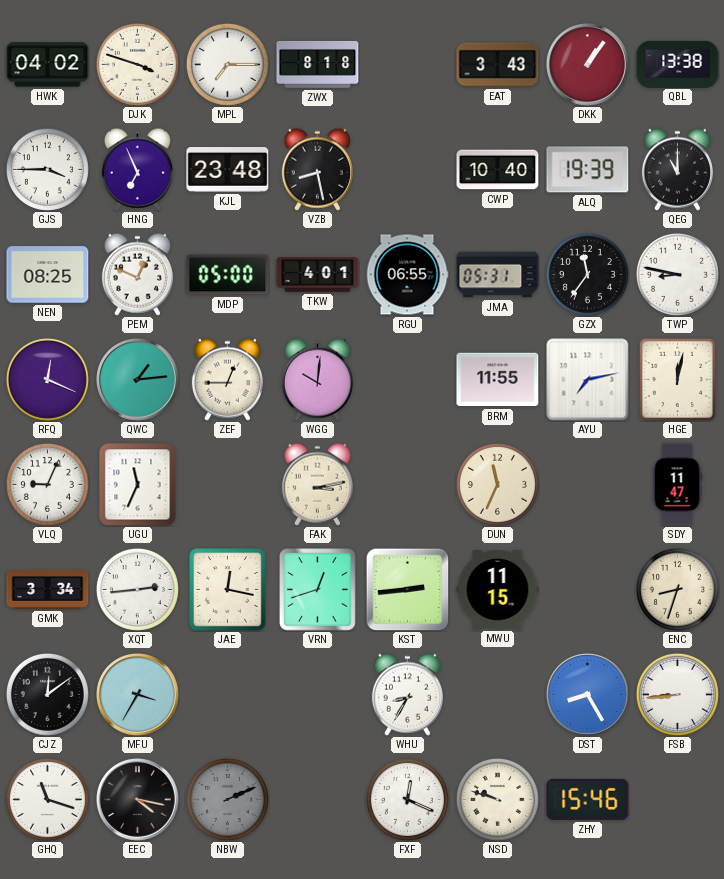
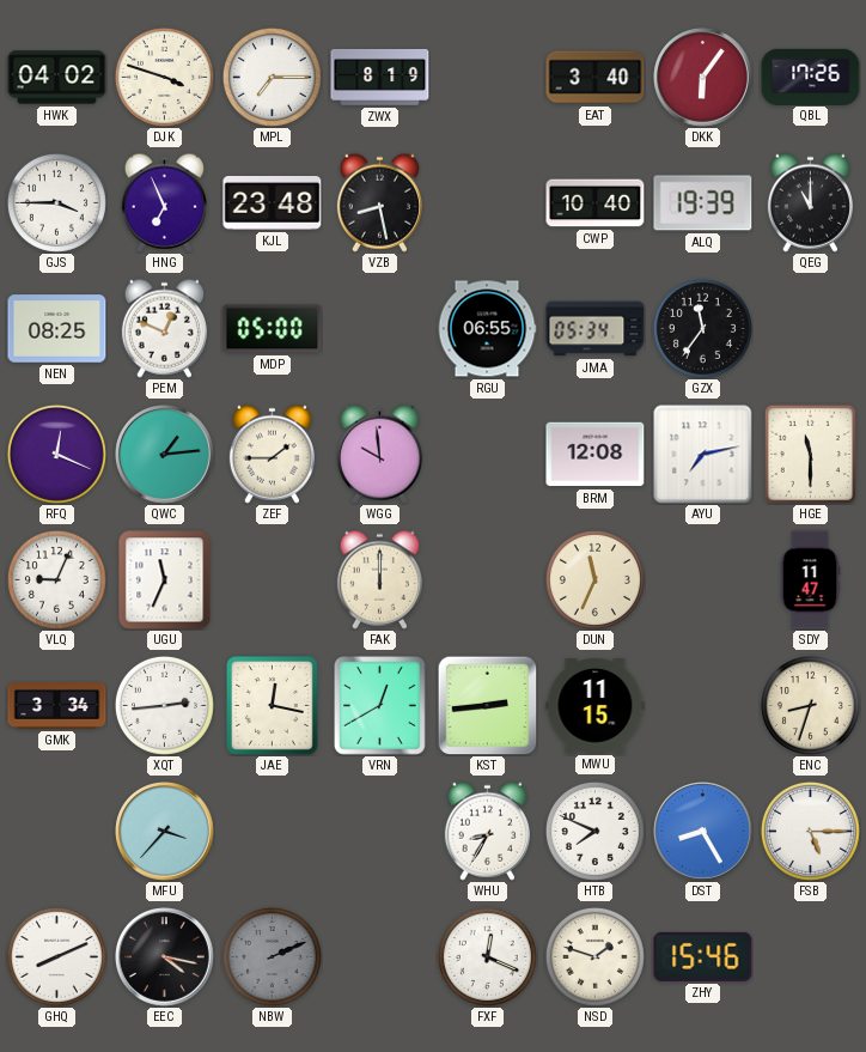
ZWX: 8:18 -> 8:19 (380, 77)
EAT: 3:43 -> 3:40 (596, 78)
DKK: 1:06 -> 6:06 (703, 78)
QBL: 13:38 -> 17:26 (811, 77)
TKW: 4:01 -> none (318, 275)
JMA: 05:31 -> 05:34 (596, 329)
TWP: 8:47 -> none (677, 274)
ZEF: 12:45 -> 1:45 (272, 454)
WGG: 10:01 -> 9:59 (379, 454)
BRM: 11:55 -> 12:08 (596, 455)
HGE: 12:02 -> 11:30 (810, 454)
FAK: 3:13 -> 12:00 (379, 579)
VRN: 12:42 -> 12:40 (380, 706)
CJZ: 12:09 -> none (47, 694)
MFU: 3:35 -> 3:37 (165, 832)
HTB: none -> 7:49 (594, 831)
FSB: 8:44 -> 5:15 (810, 831)
GHQ: 11:18 -> 8:11 (56, 956)
NSD: 9:48 -> 1:48 (594, 956)
